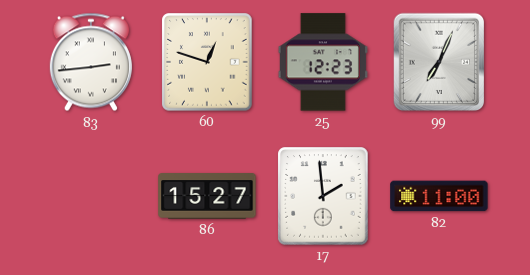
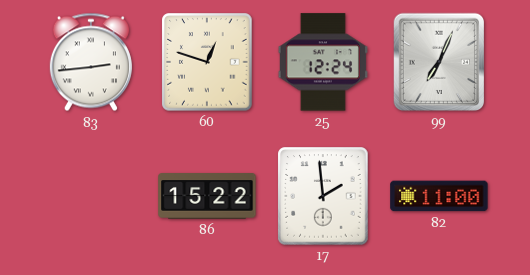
25: 12:23 -> 12:24 (323, 62)
86: 15:27 -> 15:22 (207, 196)
